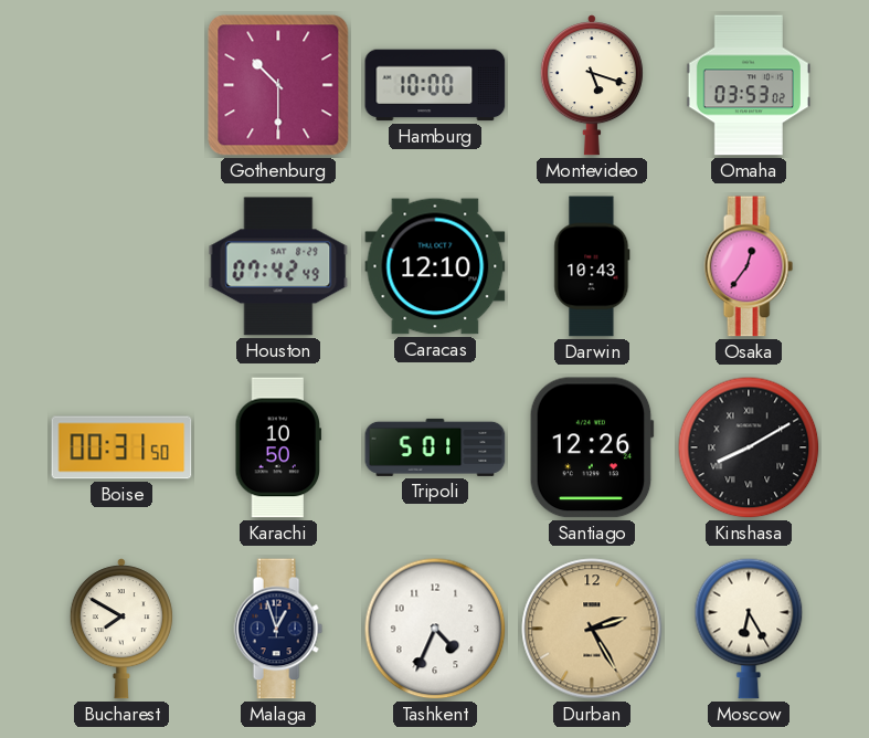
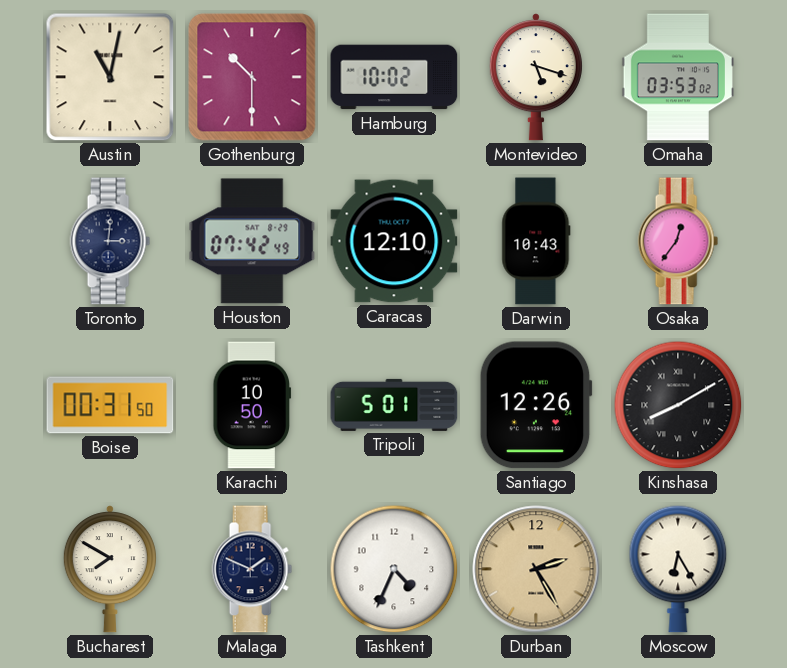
Austin: none -> 11:02 (110, 77)
Hamburg: 10:00 -> 10:02 (394, 77)
Toronto: none -> 3:01 (110, 241)
Malaga: 12:57 -> 1:49 (252, 569)
